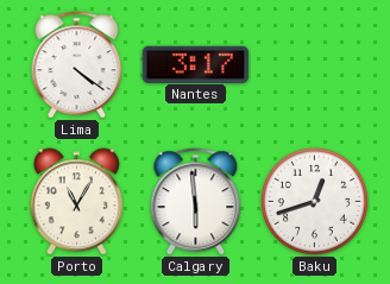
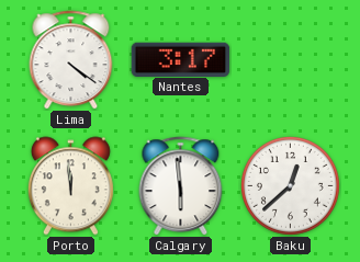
Porto: 11:05 -> 11:59 (70, 186)
Baku: 12:42 -> 12:38 (290, 185)
